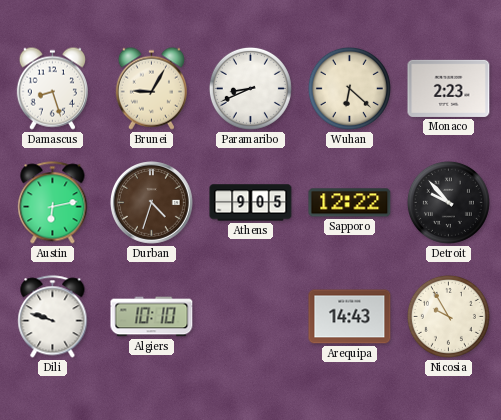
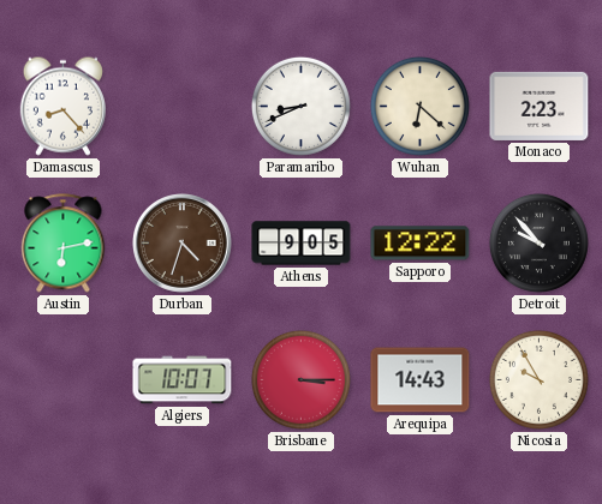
Damascus: 8:27 -> 8:23 (62, 106)
Brunei: 9:05 -> none (151, 88)
Dili: 9:48 -> none (53, 317)
Algiers: 10:10 -> 10:07 (183, 380)
Brisbane: none -> 3:15 (300, 379)
